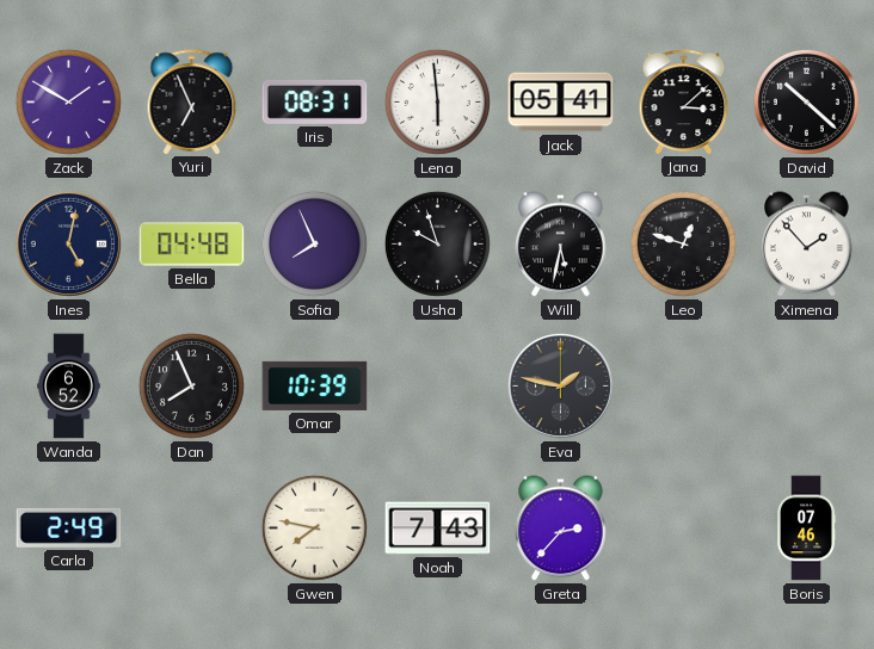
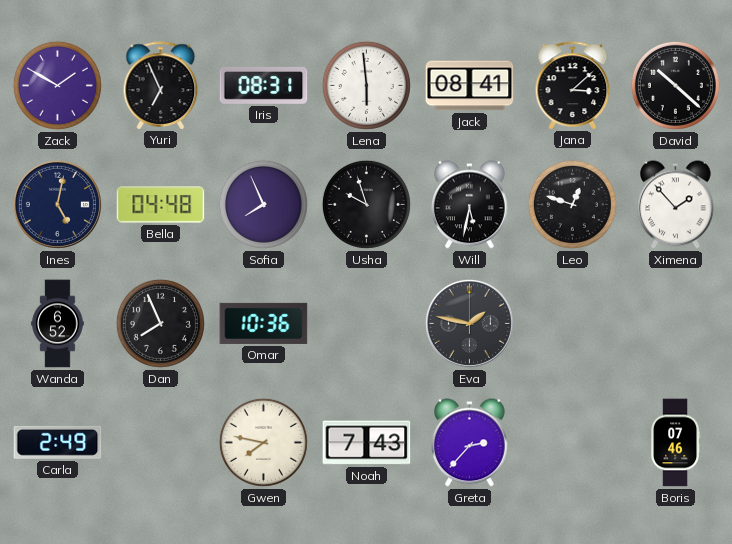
Jack: 05:41 -> 08:41 (470, 86)
Omar: 10:39 -> 10:36 (264, 323)
